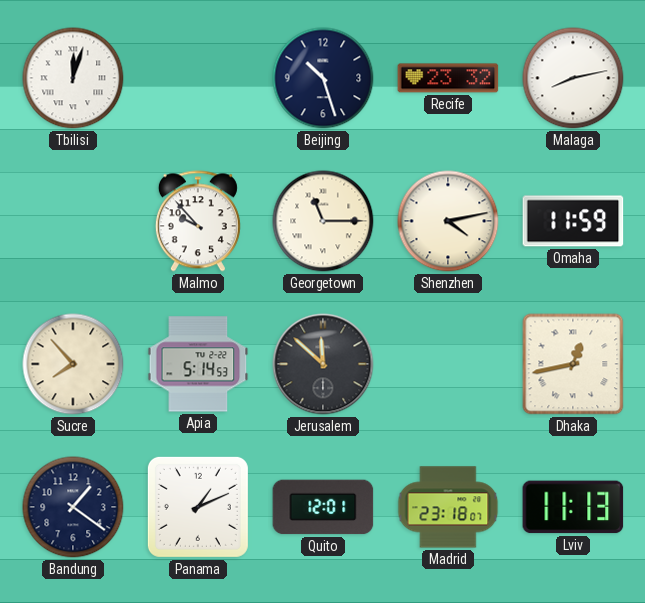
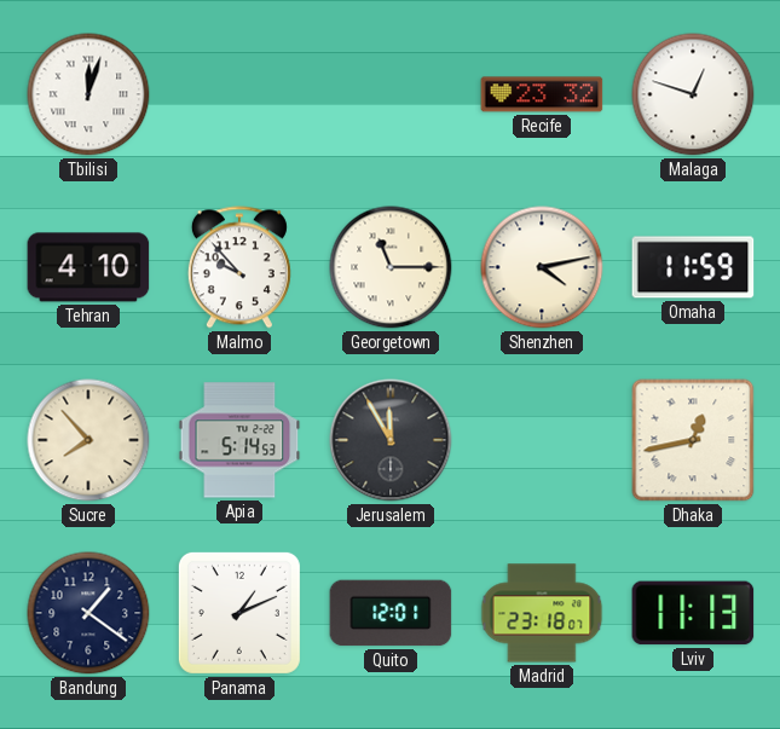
Beijing: 10:27 -> none (323, 78)
Malaga: 8:13 -> 12:48 (693, 94)
Tehran: none -> 4:10 (88, 267)
Jerusalem: 11:52 -> 11:55 (391, 440)
